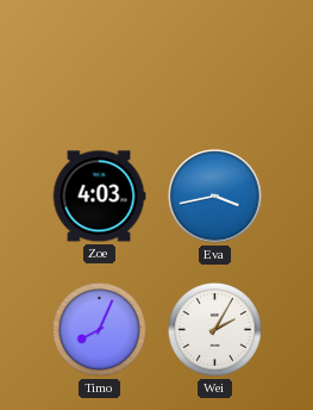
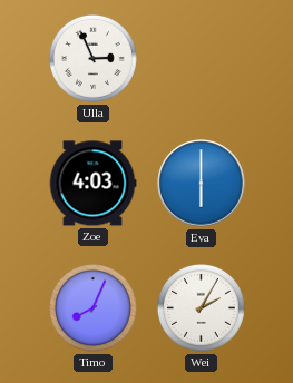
Ulla: none -> 2:56 (92, 58)
Eva: 3:43 -> 6:00 (202, 184)
